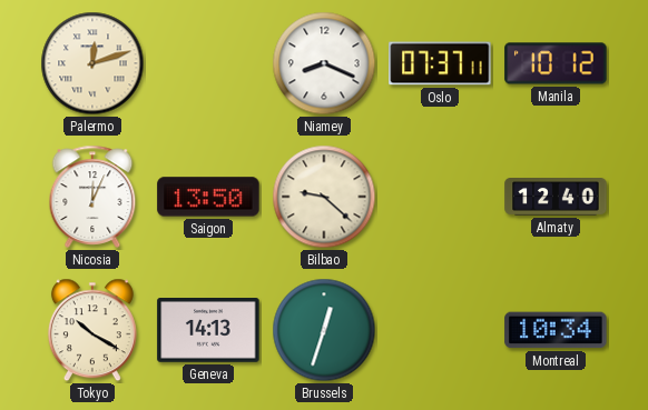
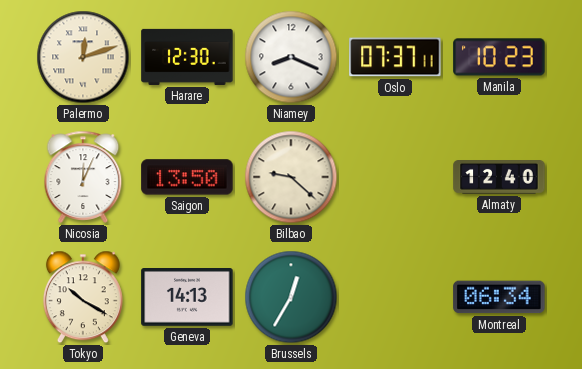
Harare: none -> 12:30 (187, 57)
Manila: 10:12 -> 10:23 (499, 57)
Brussels: 12:33 -> 12:35 (291, 297)
Montreal: 10:34 -> 06:34 (499, 297)
